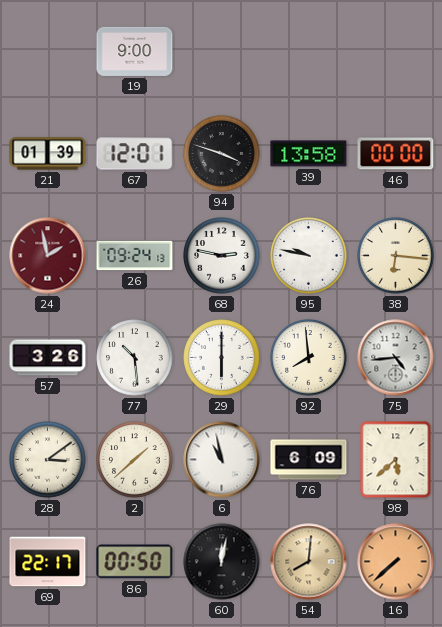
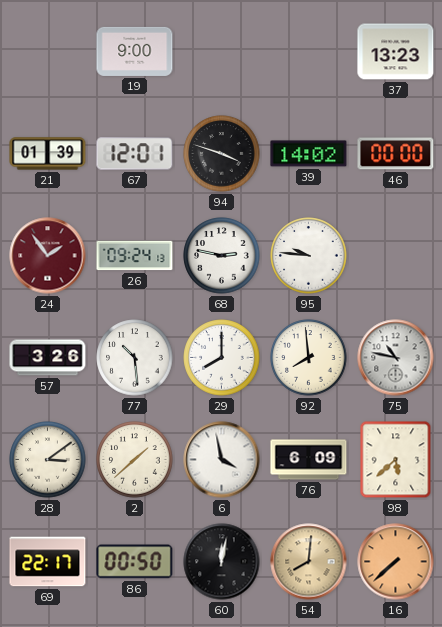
37: none -> 13:23 (396, 52)
39: 13:58 -> 14:02 (309, 154)
24: 1:58 -> 1:54 (48, 256)
95: 9:47 -> 9:46 (309, 256)
38: 6:16 -> none (396, 256)
29: 6:00 -> 8:00 (222, 358)
75: 4:44 -> 10:47 (396, 358)
6: 10:58 -> 3:58 (222, 460)
